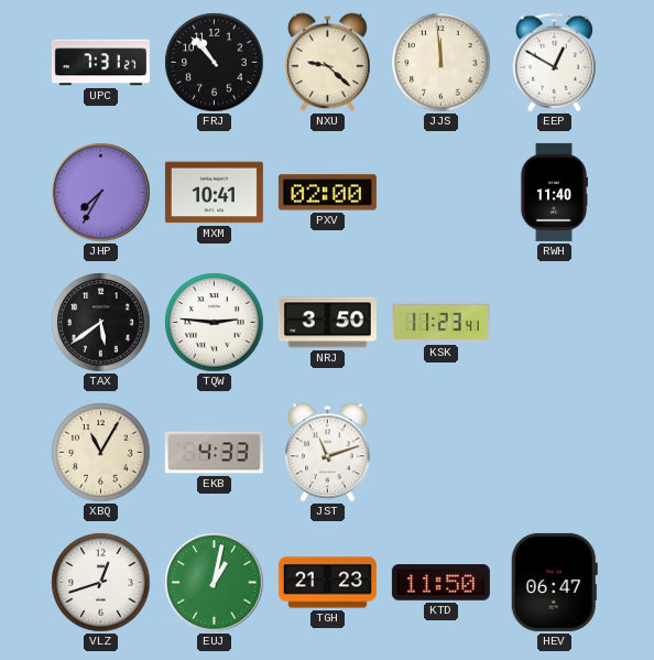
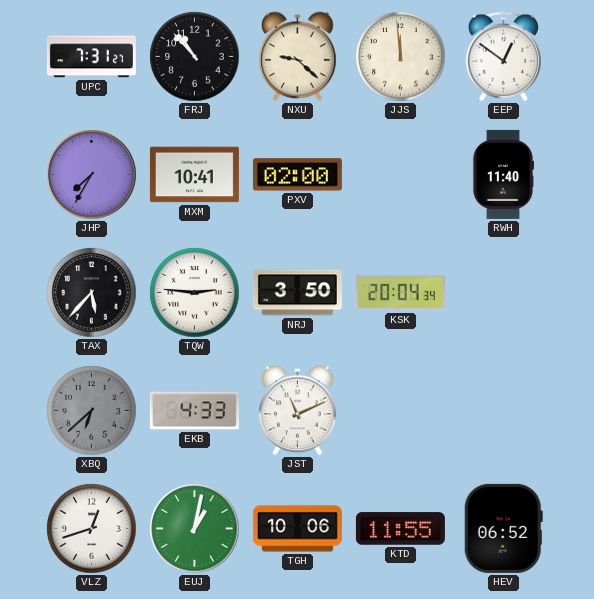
EEP: 12:50 -> 12:51 (503, 57)
TAX: 5:39 -> 5:37 (92, 293)
KSK: 11:23 -> 20:04 (400, 293)
XBQ: 11:05 -> 6:38 (92, 411)
XBQ dial: cream -> grey (92, 411)
JST: 11:12 -> 11:11 (298, 411)
TGH: 21:23 -> 10:06 (297, 529)
KTD: 11:50 -> 11:55 (400, 529)
HEV: 06:47 -> 06:52 (503, 528)
